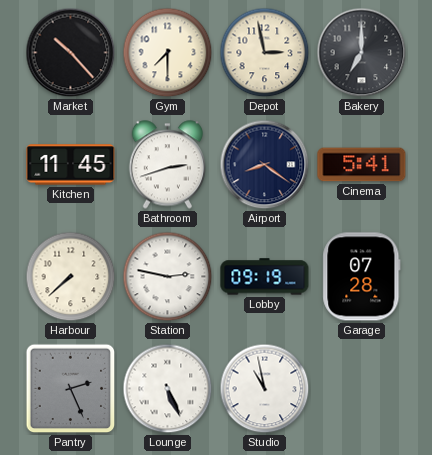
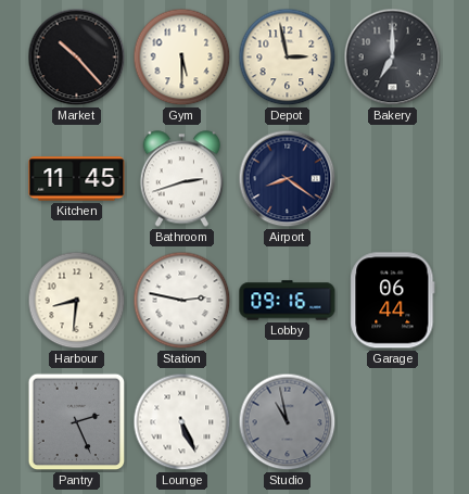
Gym: 7:30 -> 5:30 (182, 58)
Cinema: 5:41 -> none (362, 165)
Harbour: 7:38 -> 8:31 (77, 301)
Lobby: 09:19 -> 09:16 (288, 301)
Garage: 07:28 -> 06:44 (393, 301)
Studio dial: white -> grey (288, 422)
